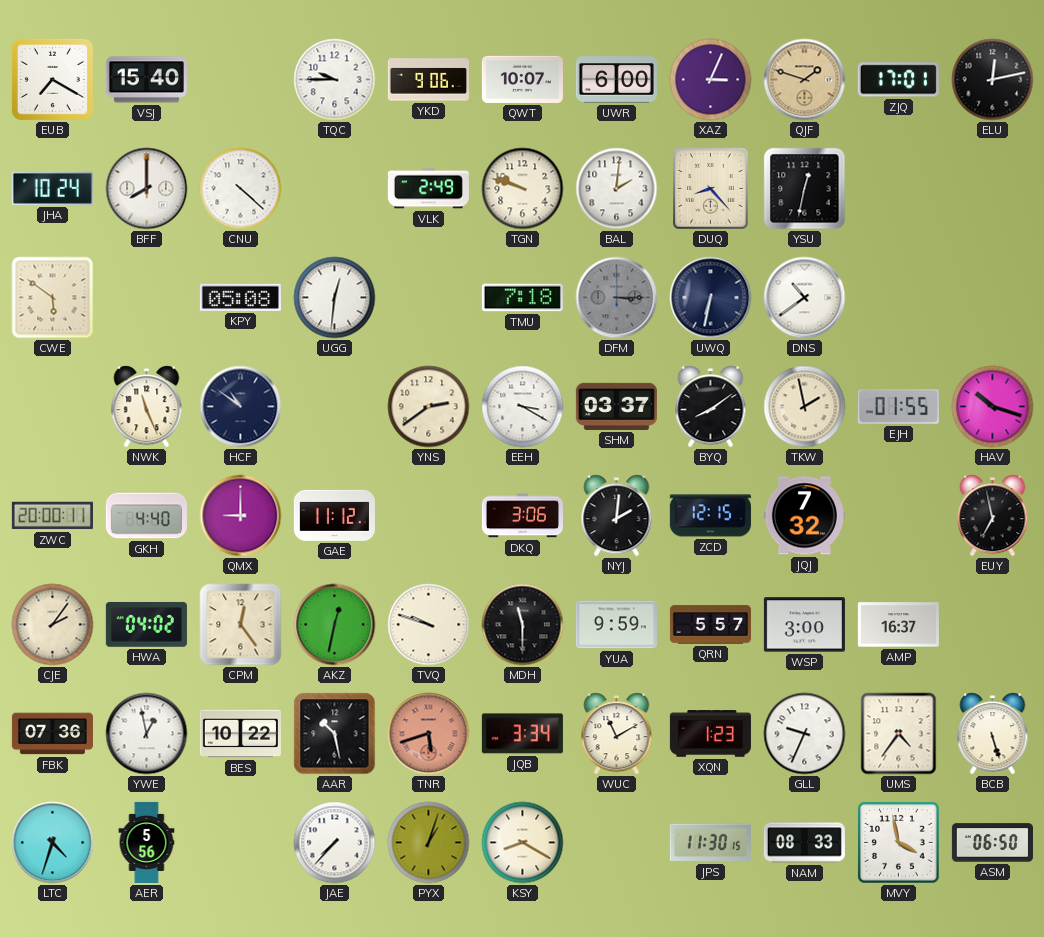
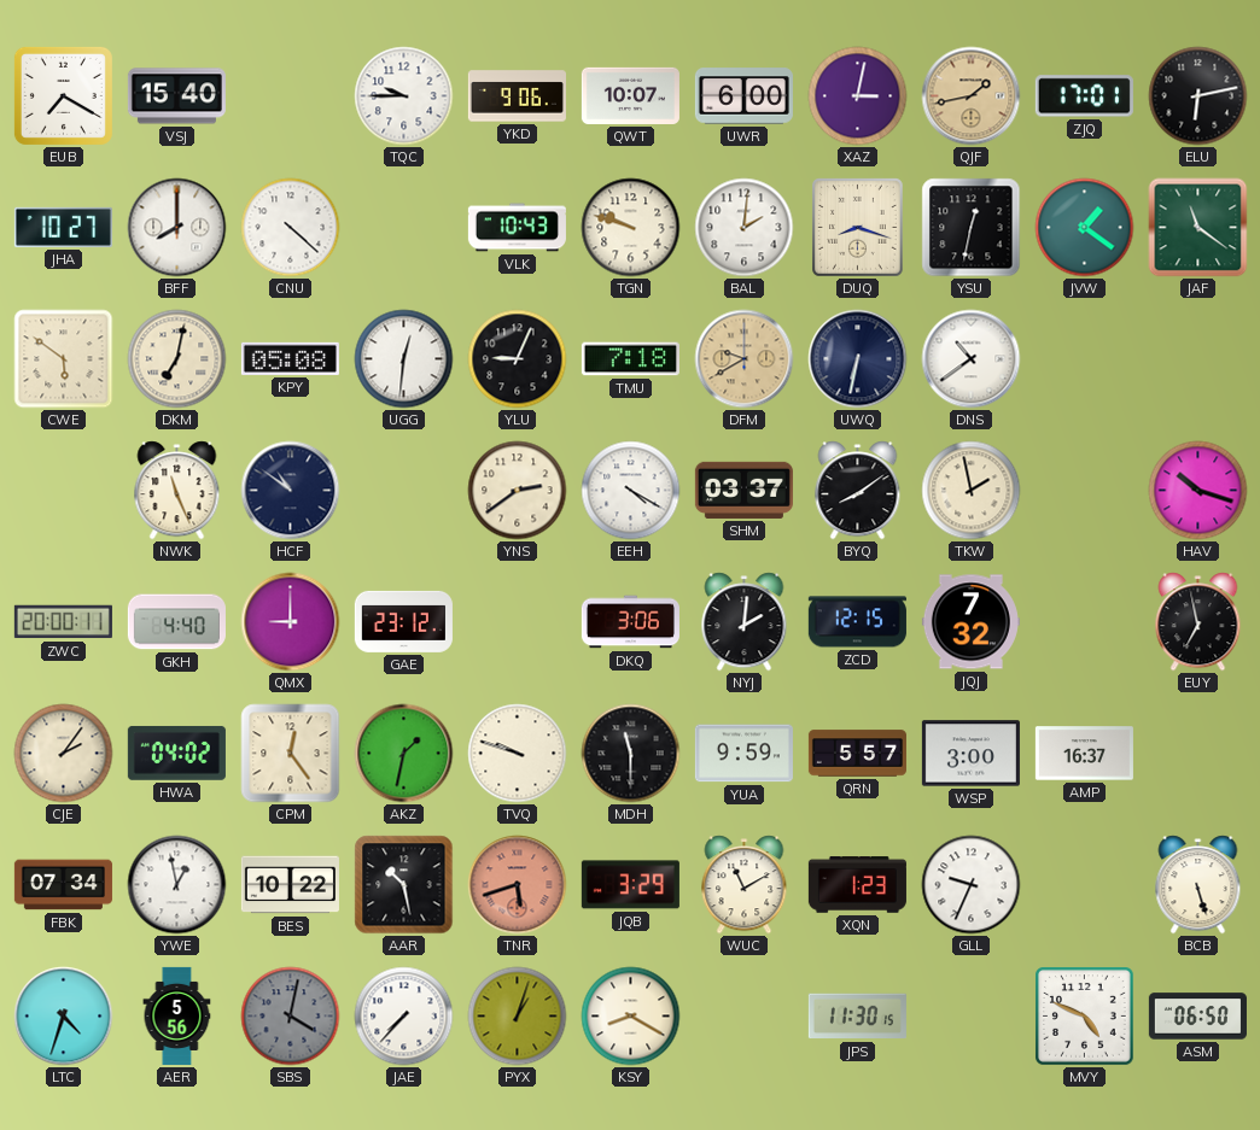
XAZ: 3:04 -> 3:02 (858, 96)
QJF: 1:48 -> 1:43 (972, 96)
ELU: 12:13 -> 6:13 (1198, 96)
JHA: 10:24 -> 10:27 (63, 227)
VLK: 2:49 -> 10:43 (517, 228)
DUQ: 8:23 -> 8:18 (858, 228)
JVW: none -> 1:21 (1085, 228)
JAF: none -> 11:21 (1198, 228)
DKM: none -> 7:02 (177, 359)
YLU: none -> 9:04 (518, 359)
DFM: 3:15 -> 9:40 (745, 359)
DFM dial: grey -> champagne (745, 359)
EEH: 3:20 -> 4:20 (631, 491)
EJH: 01:55 -> none (898, 407)
GAE: 11:12 -> 23:12 (403, 621)
AKZ: 12:32 -> 1:32 (404, 754)
FBK: 07:36 -> 07:34 (63, 885)
JQB: 3:34 -> 3:29 (630, 885)
UMS: 4:36 -> none (899, 734)
SBS: none -> 4:02 (291, 1017)
NAM: 08:33 -> none (804, 843)
MVY: 3:58 -> 4:49 (1085, 1017)
